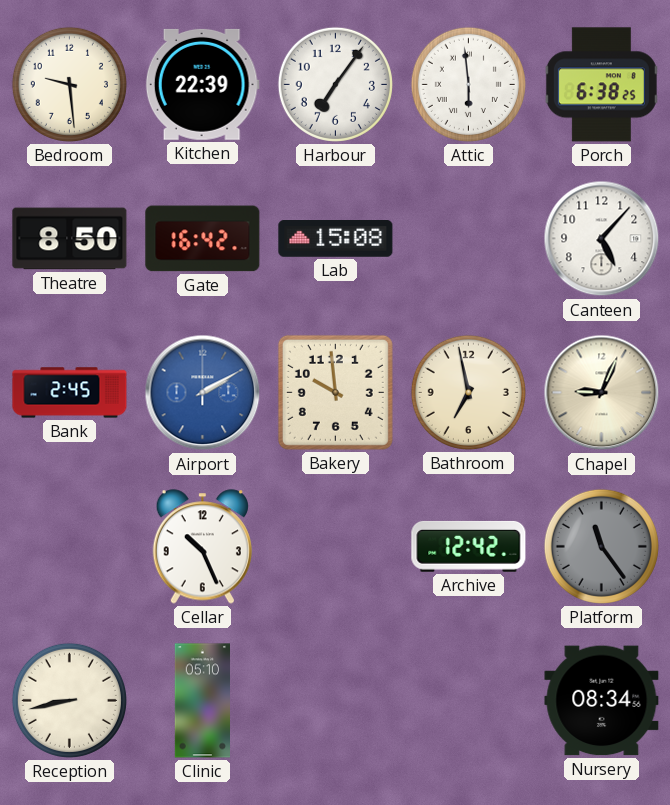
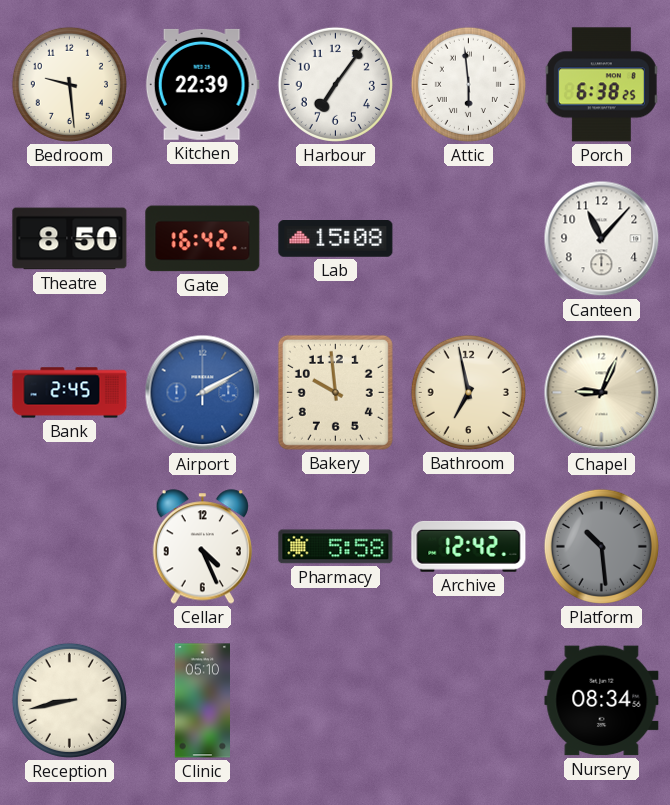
Canteen: 5:07 -> 11:07 (602, 239)
Cellar: 10:26 -> 4:26 (202, 547)
Pharmacy: none -> 5:58 (336, 547)
Platform: 11:24 -> 10:29 (601, 546)
